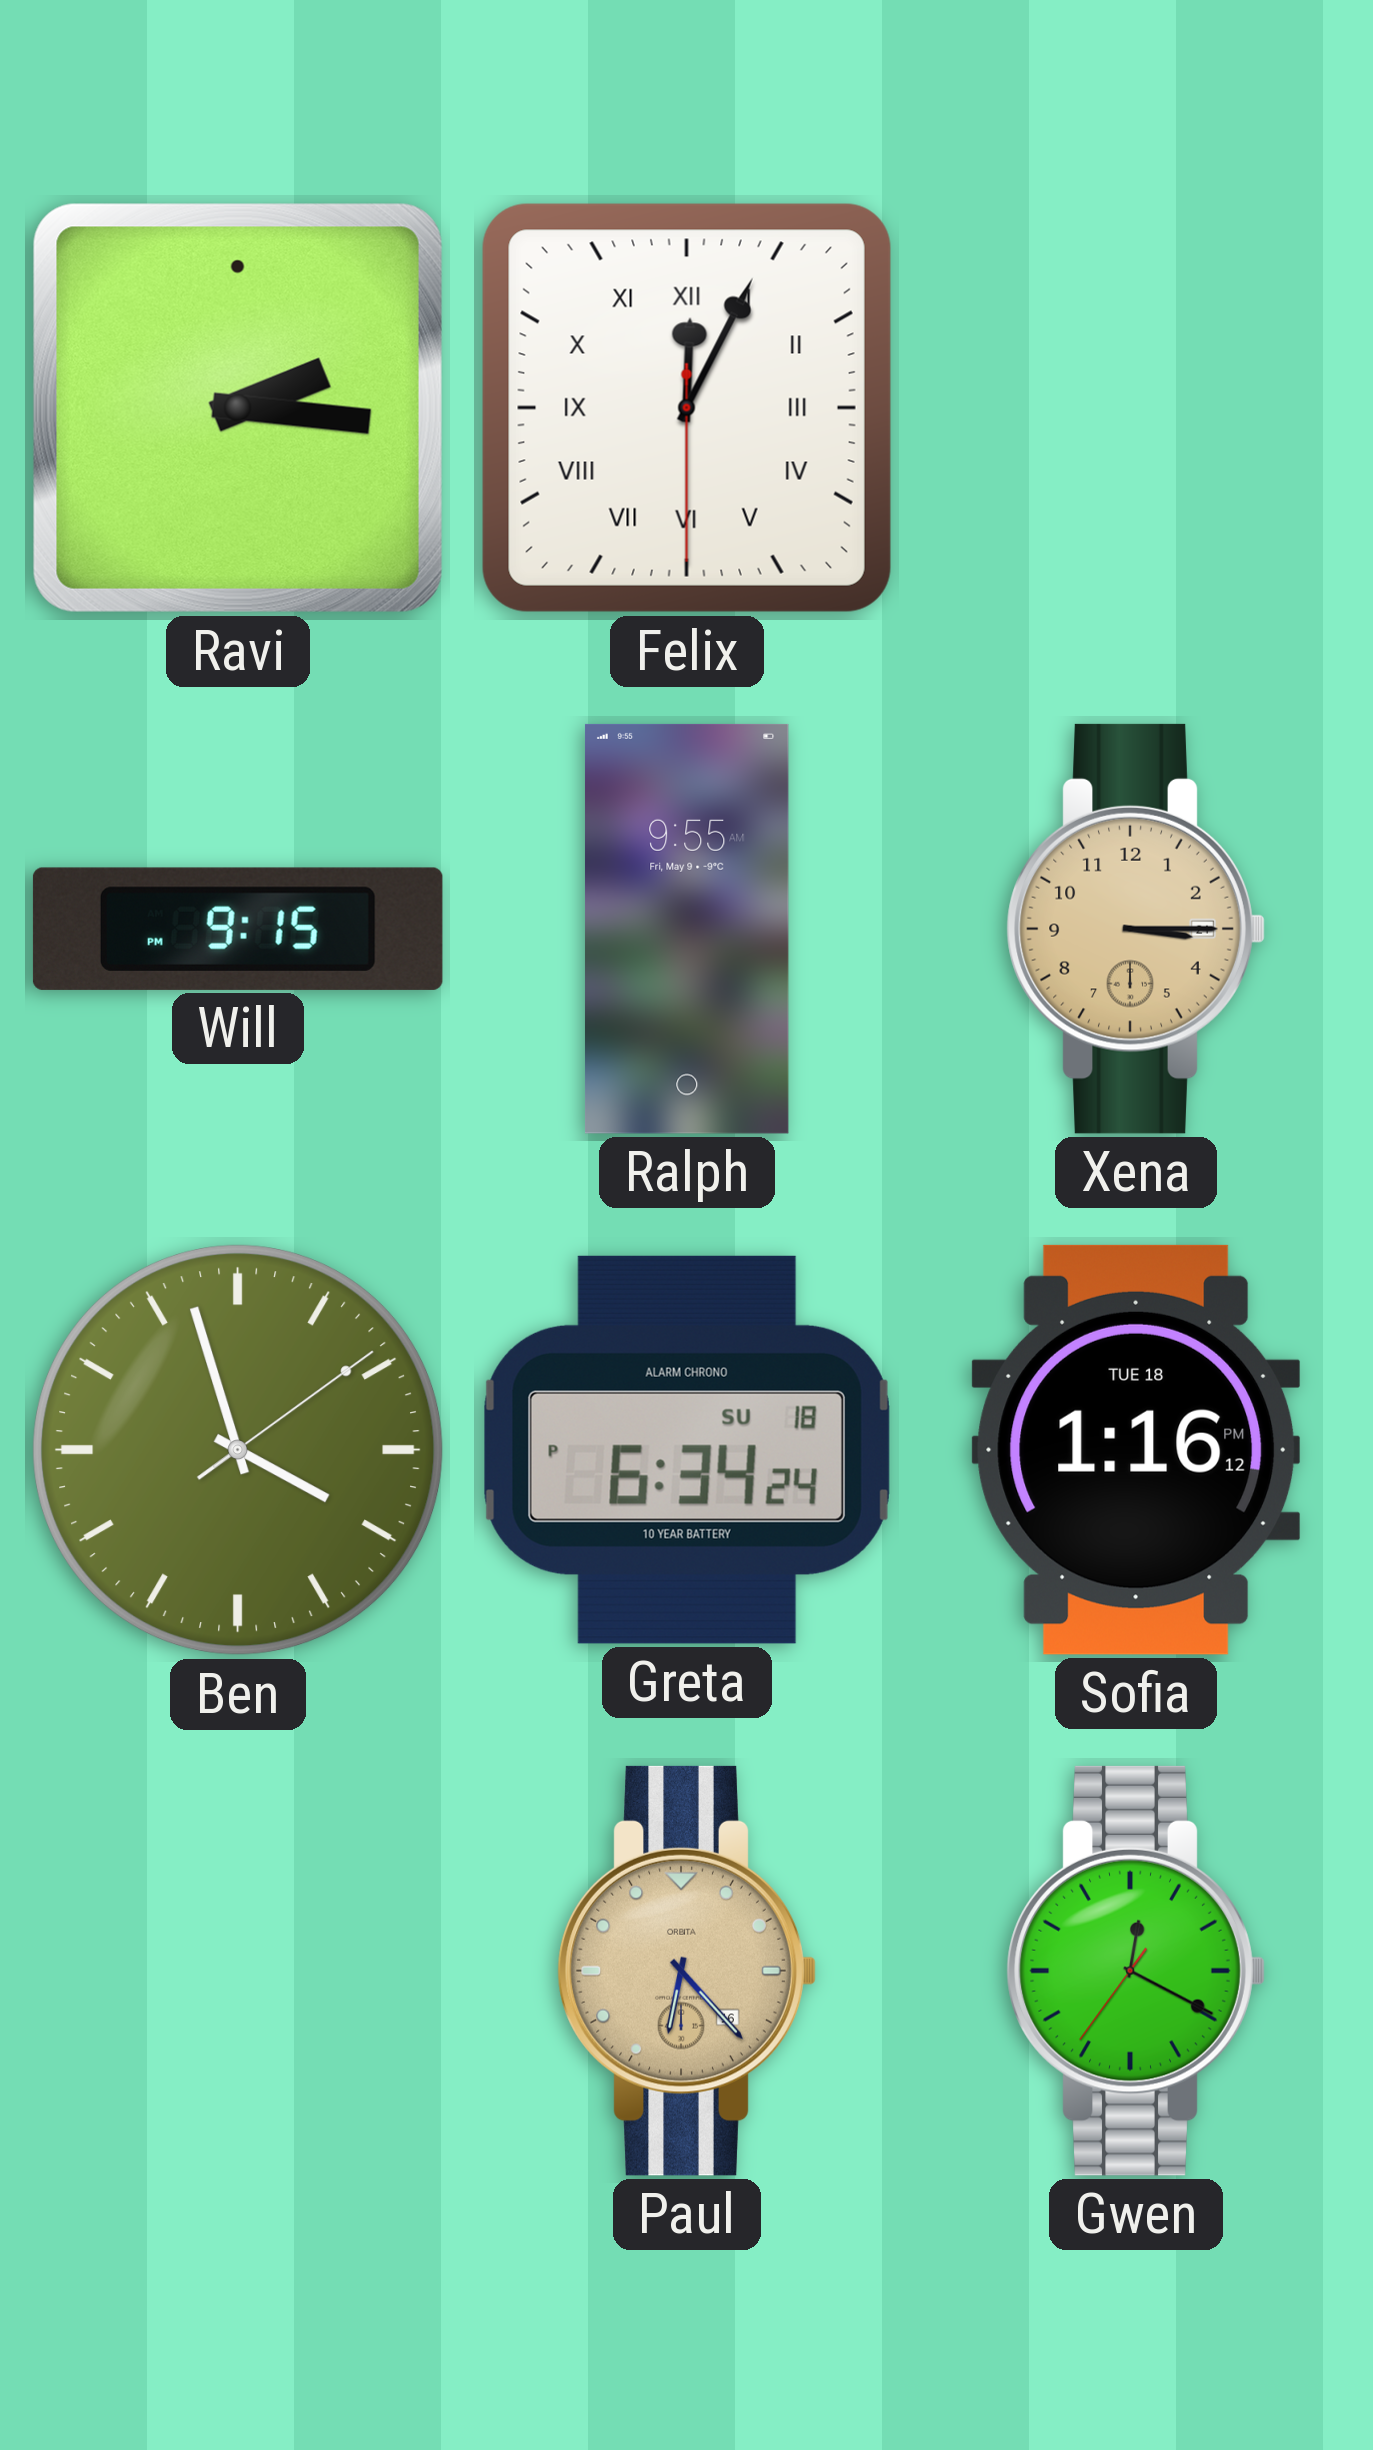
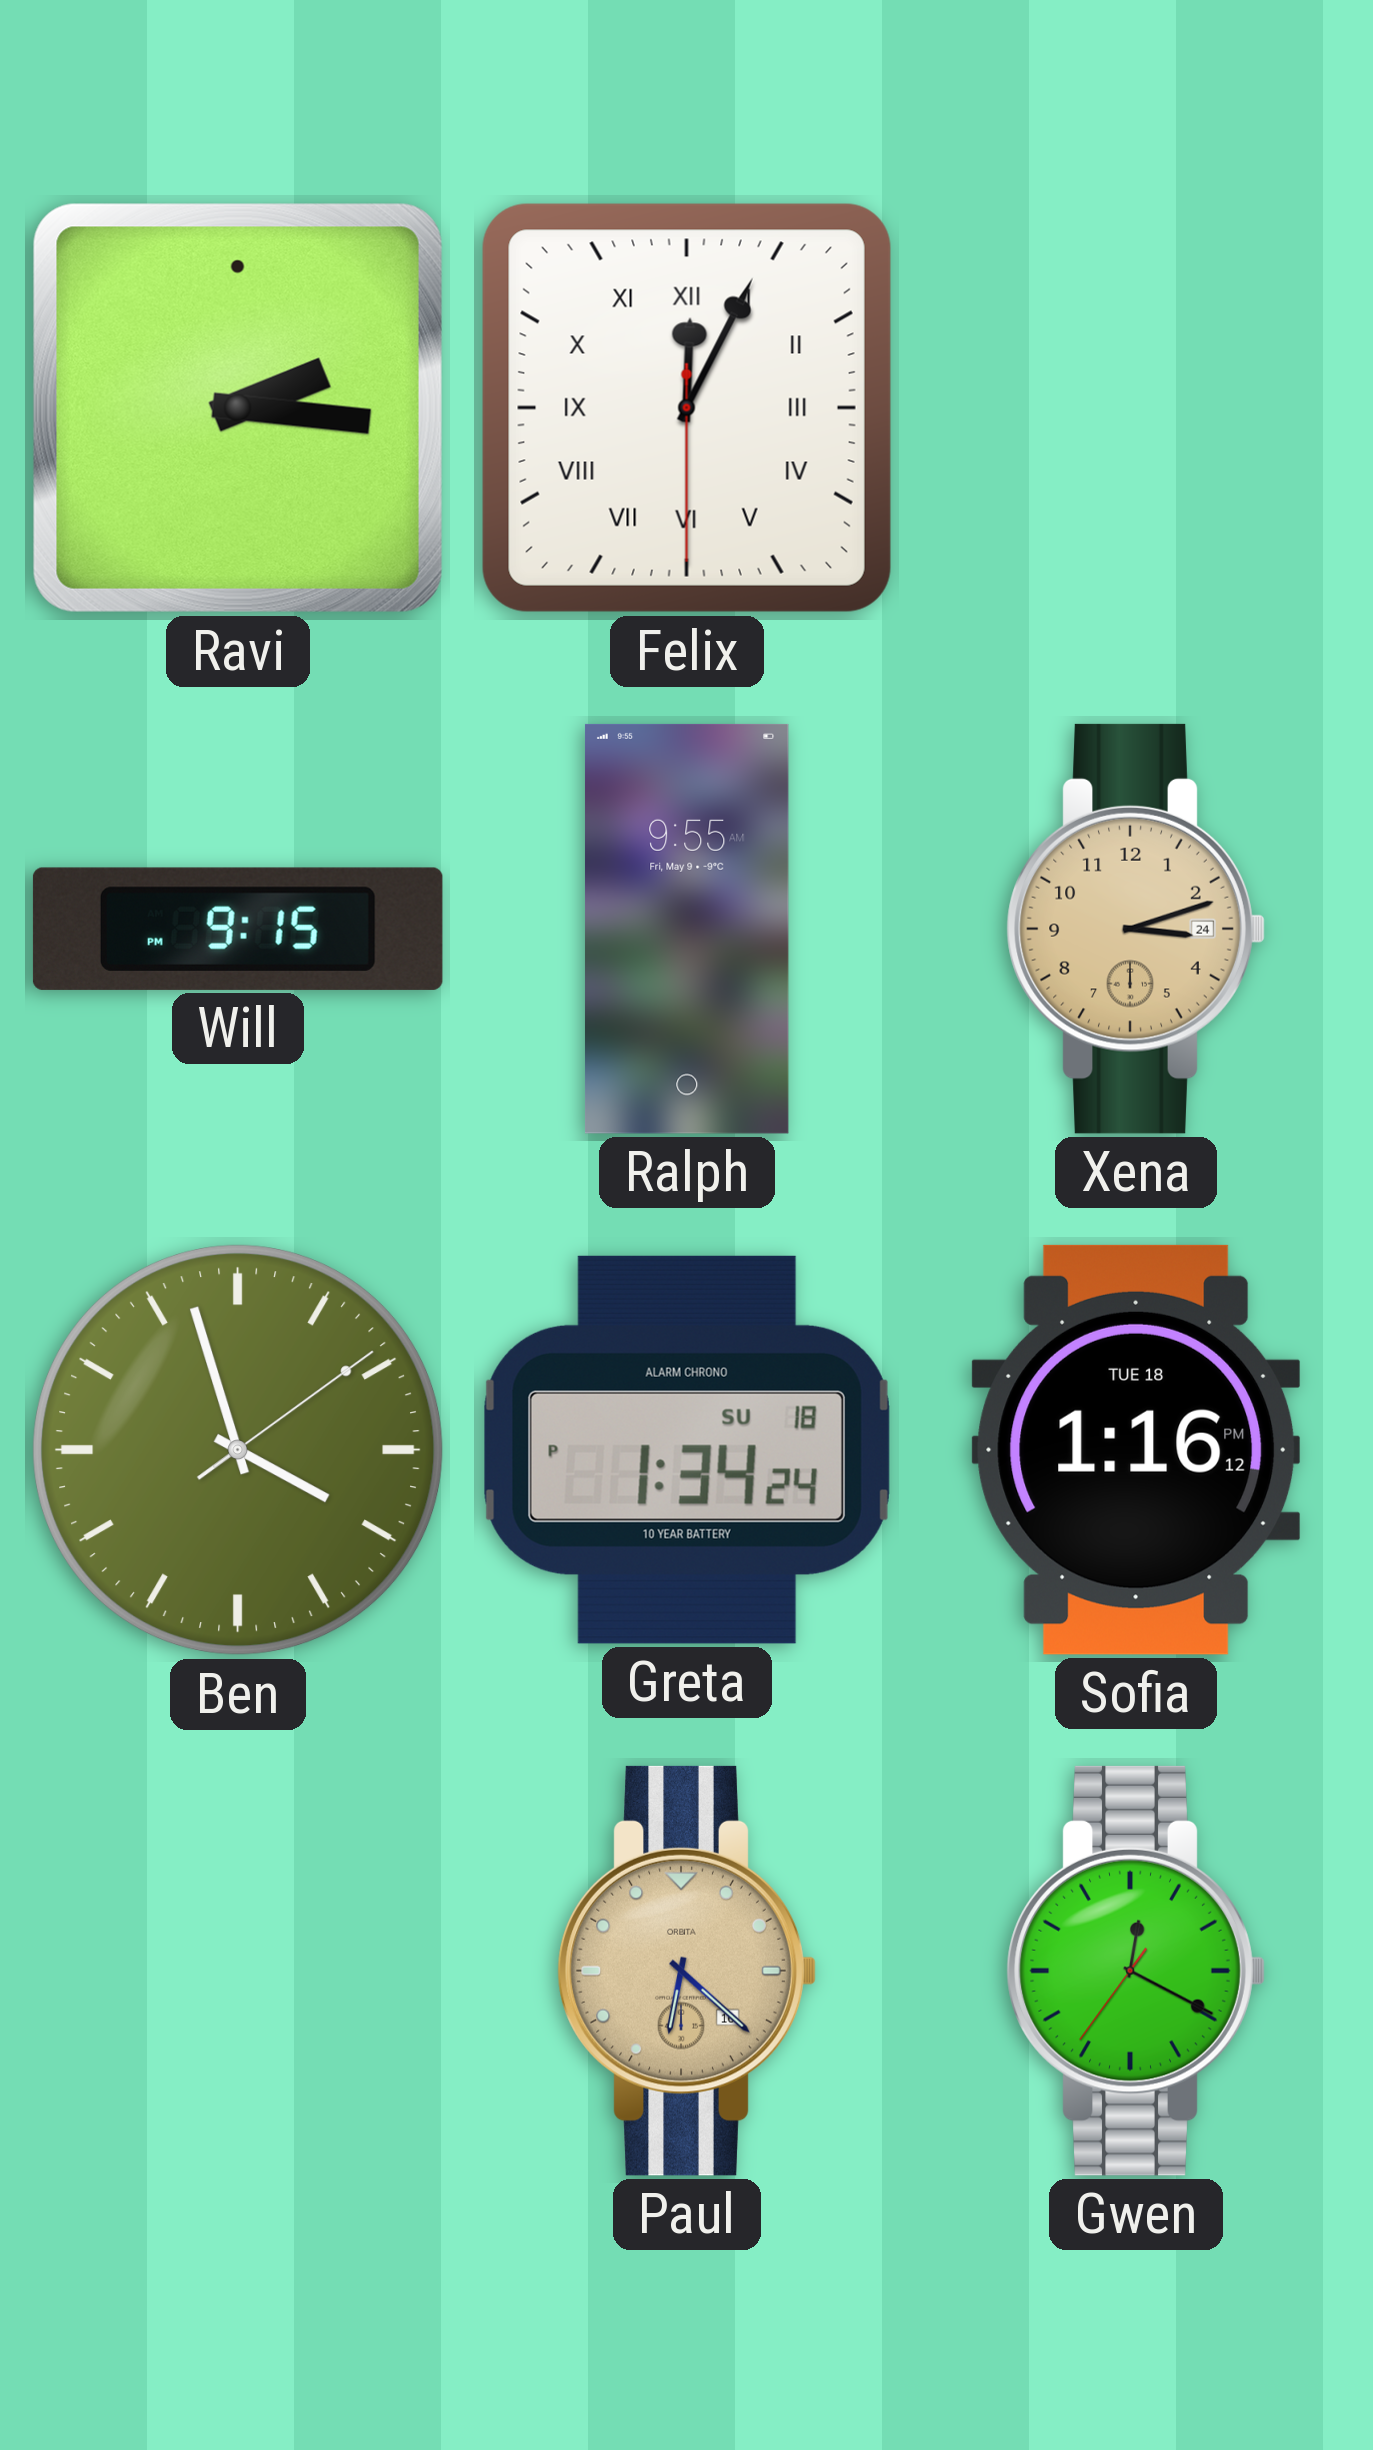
Xena: 3:15 -> 3:12 (1136, 929)
Greta: 6:34 -> 1:34 (687, 1450)
Paul: 6:23 -> 6:22 (687, 1971)
